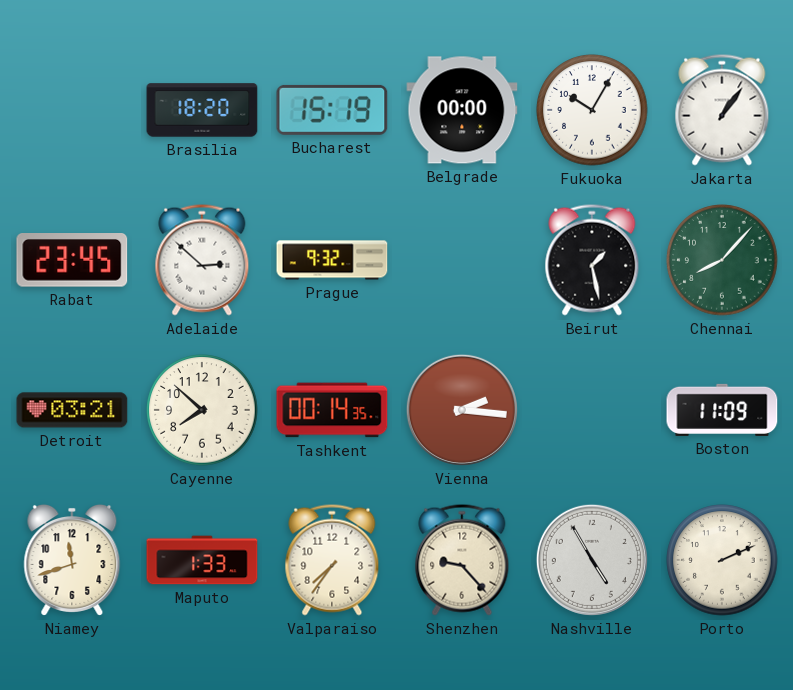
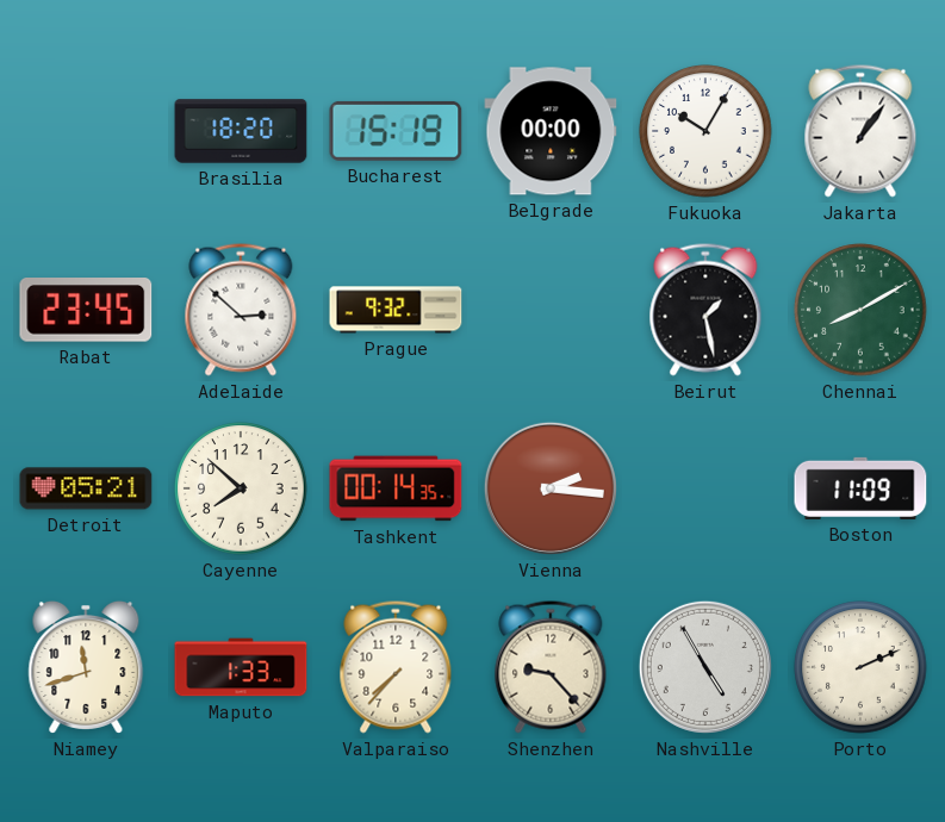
Chennai: 8:07 -> 8:10 (860, 310)
Detroit: 03:21 -> 05:21 (86, 488)
Valparaiso: 7:36 -> 7:37 (396, 667)
